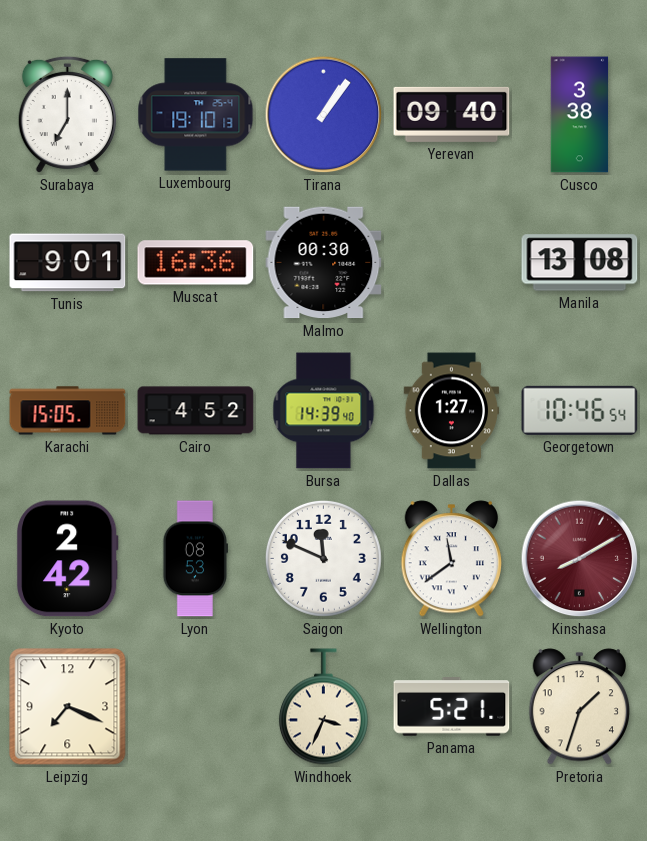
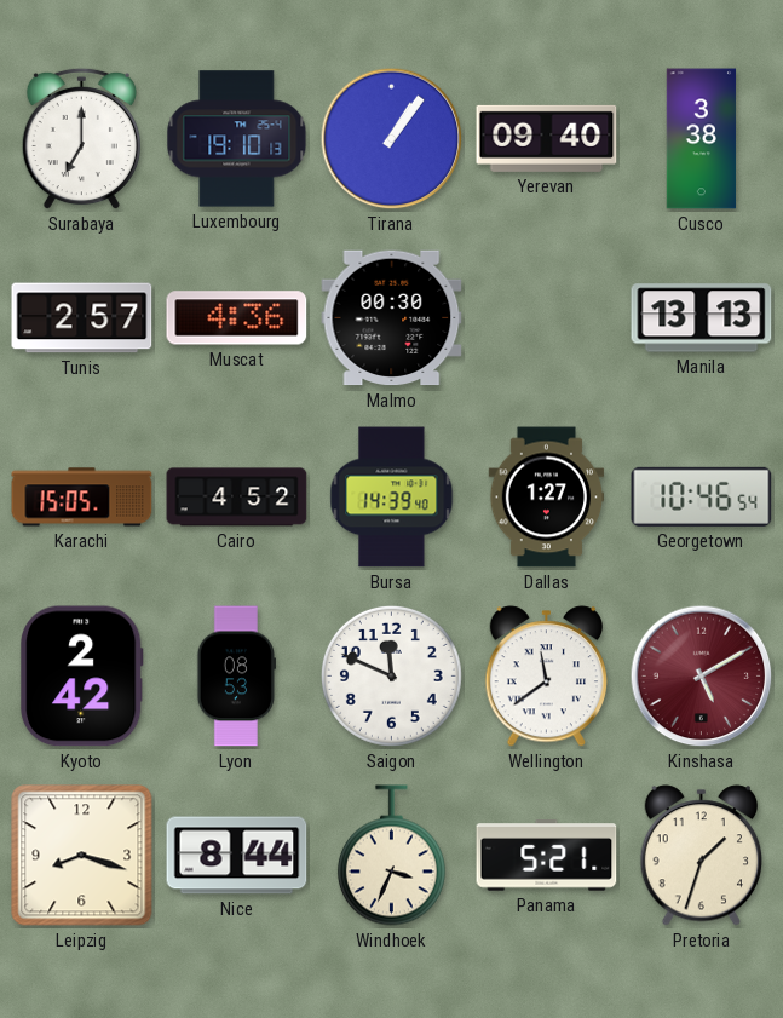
Tunis: 9:01 -> 2:57 (82, 318)
Muscat: 16:36 -> 4:36 (237, 318)
Manila: 13:08 -> 13:13 (702, 318)
Kinshasa: 8:10 -> 5:10 (702, 677)
Leipzig: 7:19 -> 8:18 (82, 856)
Nice: none -> 8:44 (237, 856)
